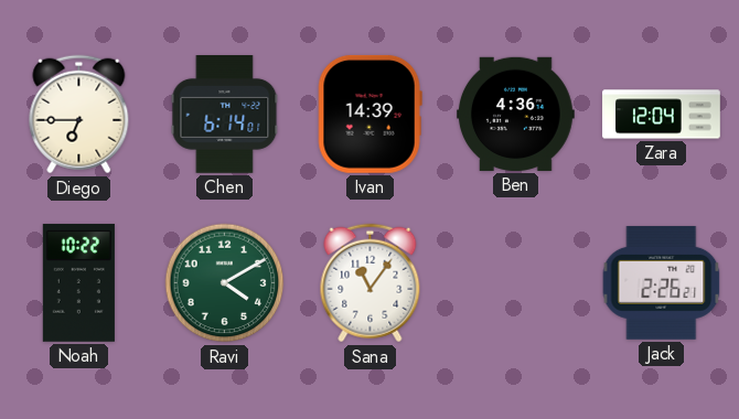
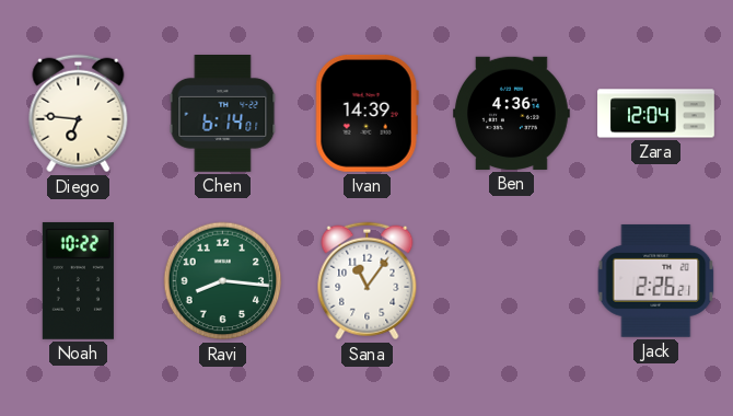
Diego: 6:45 -> 6:46 (79, 114)
Ravi: 4:10 -> 8:16 (223, 281)
